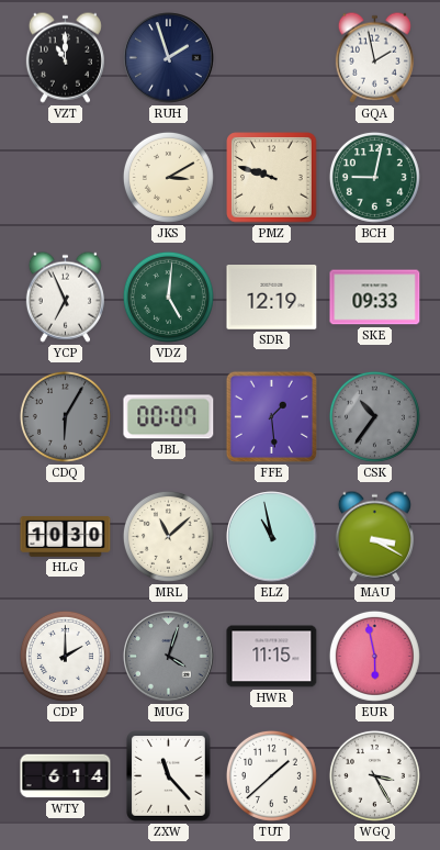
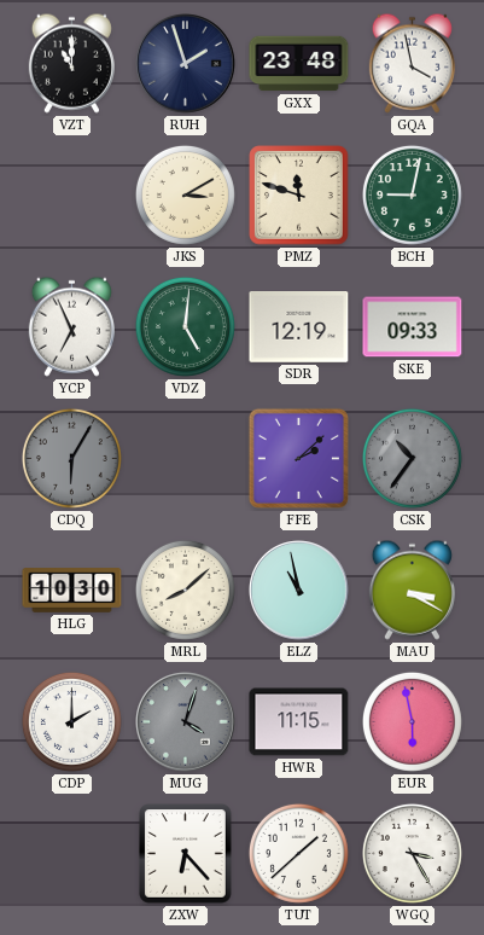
GXX: none -> 23:48 (299, 64)
GQA: 1:58 -> 3:58 (412, 63)
PMZ: 9:48 -> 11:48 (299, 196)
JBL: 00:07 -> none (169, 417)
FFE: 1:29 -> 2:08 (298, 458)
MRL: 11:08 -> 8:08 (185, 590)
WTY: 6:14 -> none (66, 776)
ZXW: 11:23 -> 6:23 (186, 854)
